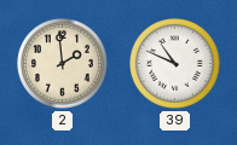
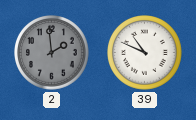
2 dial: cream -> grey (52, 53)
